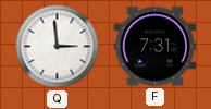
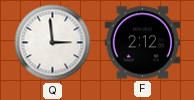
F: 7:31 -> 2:12 (143, 43)
